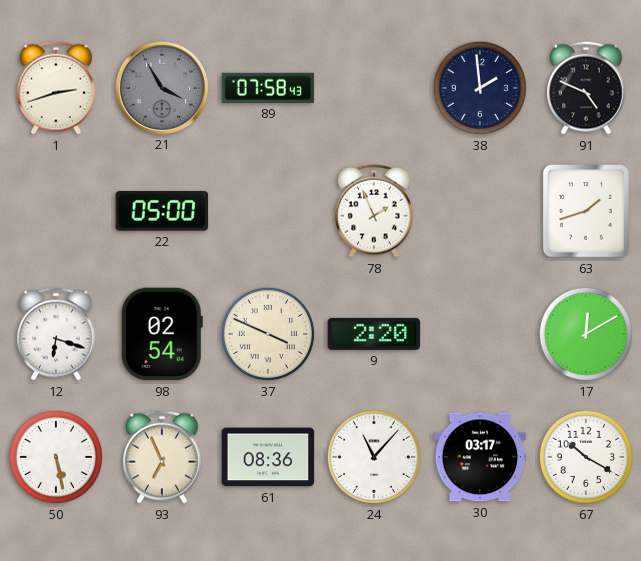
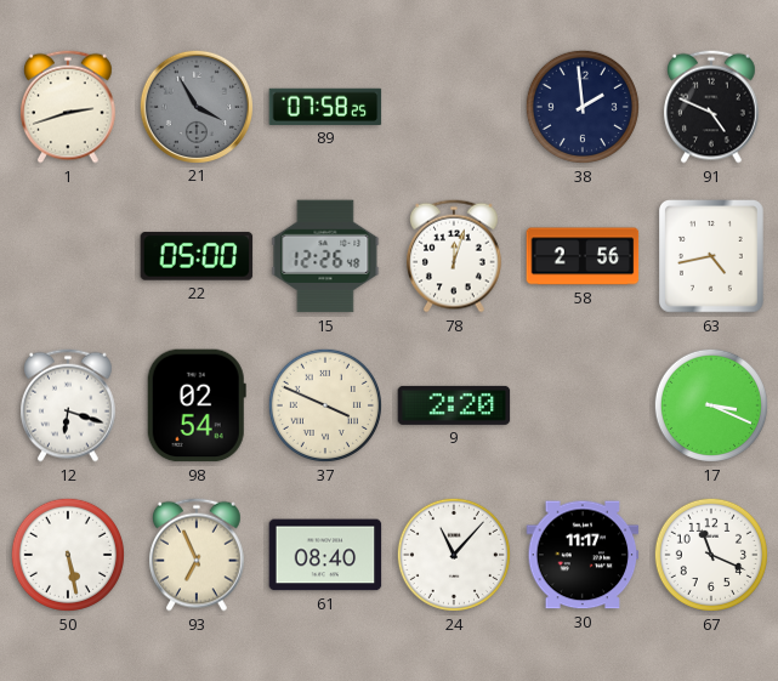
89: 07:58:43 -> 07:58:25 (325, 107)
15: none -> 12:26 (325, 256)
78: 1:56 -> 12:03 (455, 256)
58: none -> 2:56 (583, 256)
63: 1:42 -> 4:43 (712, 257)
17: 12:10 -> 3:19 (711, 405)
61: 08:36 -> 08:40 (325, 555)
30: 03:17 -> 11:17 (583, 555)
67: 10:20 -> 11:19 (711, 555)
